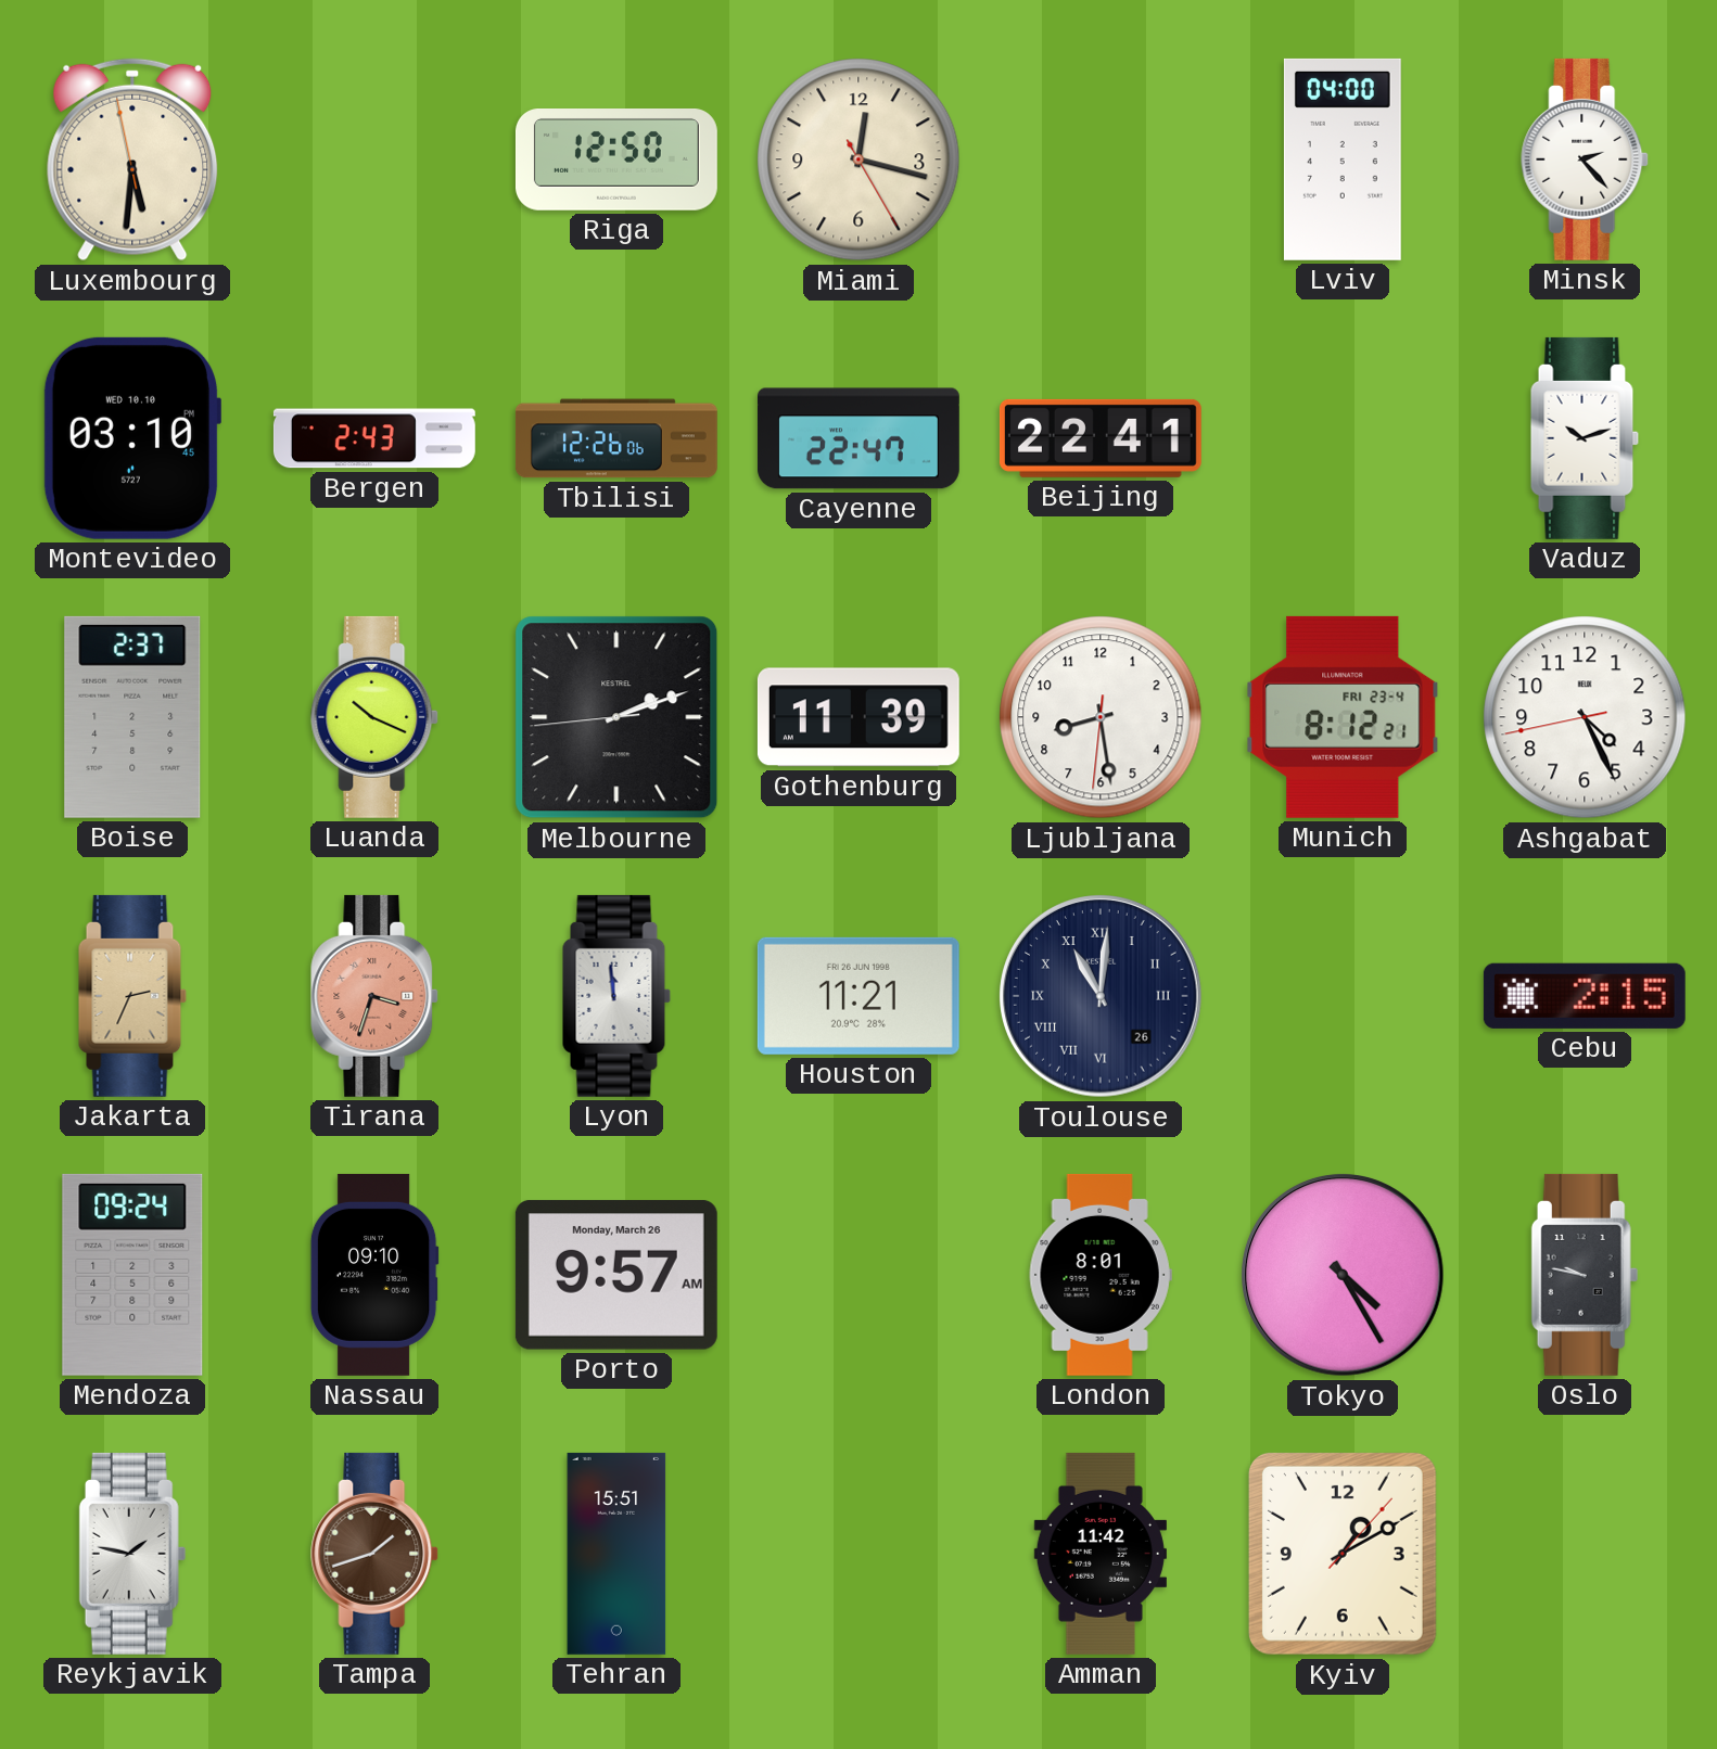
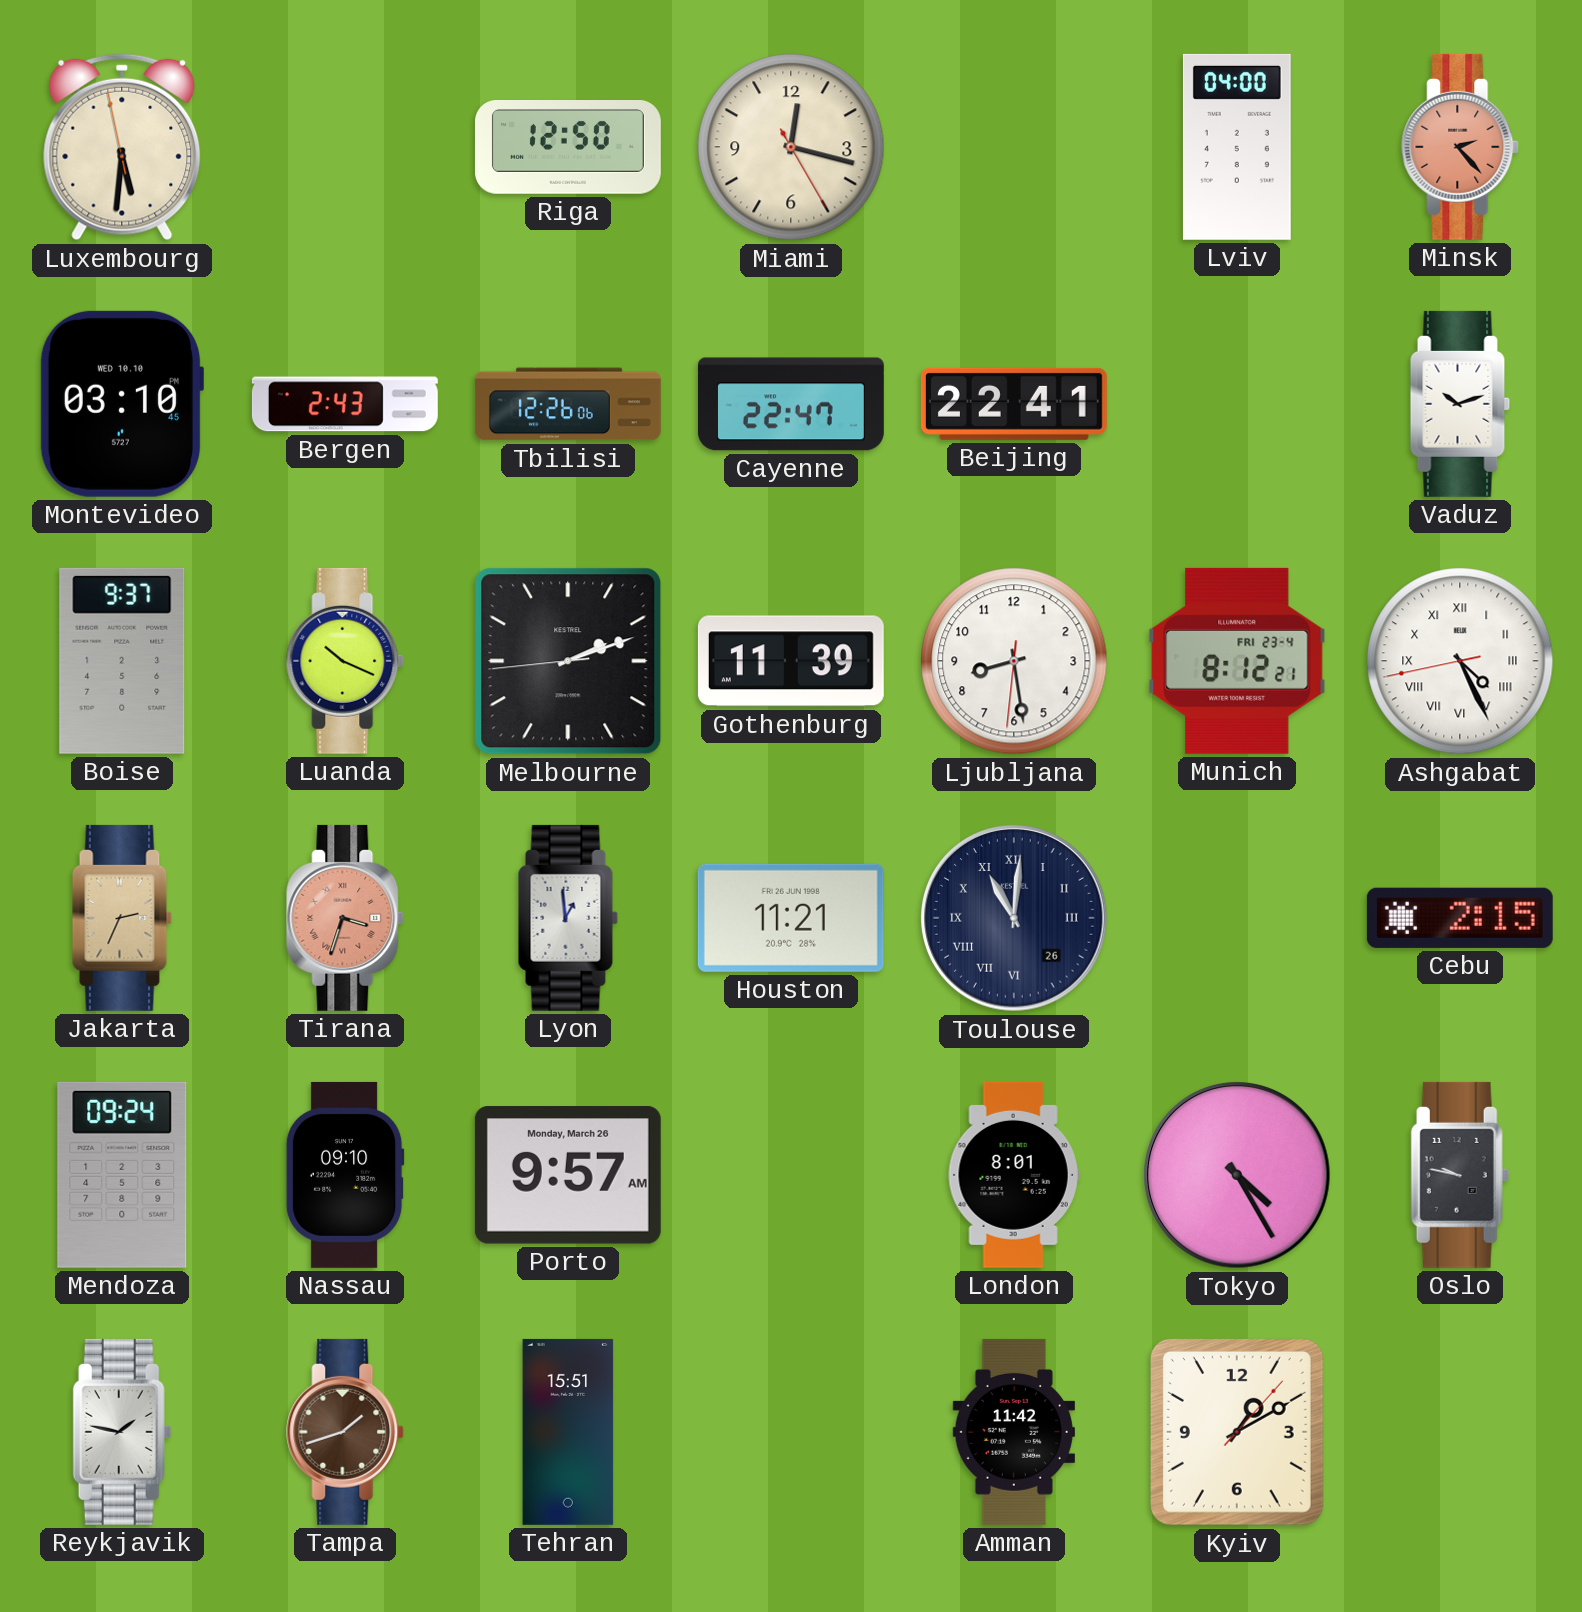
Minsk dial: white -> salmon (1461, 147)
Boise: 2:37 -> 9:37 (122, 661)
Ashgabat numerals: Arabic -> Roman (1460, 661)
Lyon: 11:59 -> 12:59 (568, 918)
